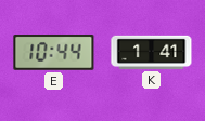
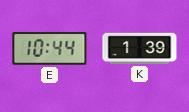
K: 1:41 -> 1:39 (140, 48)
